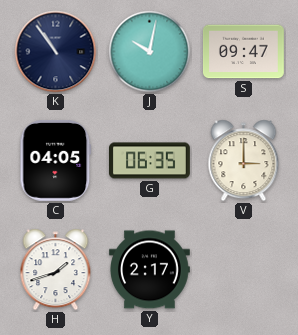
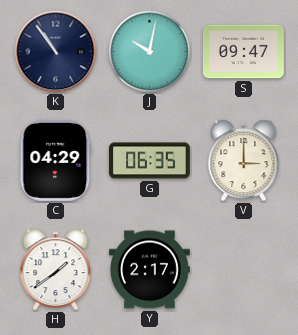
C: 04:05 -> 04:29 (56, 160)
H: 1:42 -> 1:39 (56, 270)
